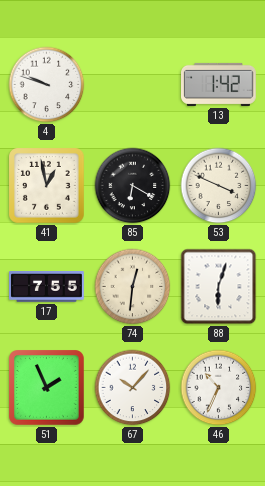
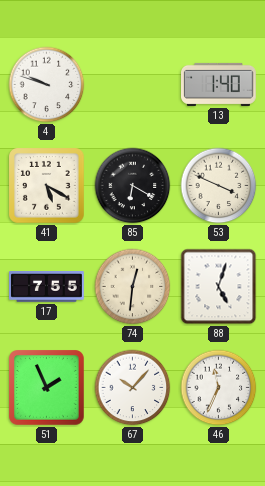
13: 1:42 -> 1:40 (219, 84)
41: 12:58 -> 5:20 (47, 186)
88: 6:03 -> 5:03 (219, 287)
46: 10:34 -> 11:34 (219, 388)
